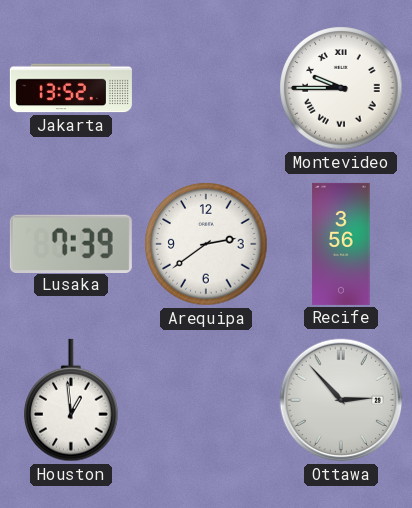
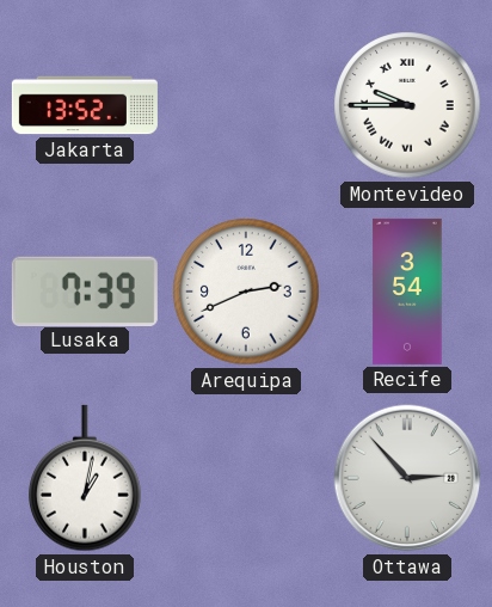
Arequipa: 2:39 -> 2:41 (246, 292)
Recife: 3:56 -> 3:54 (407, 292)
Houston: 12:59 -> 1:02 (86, 478)
